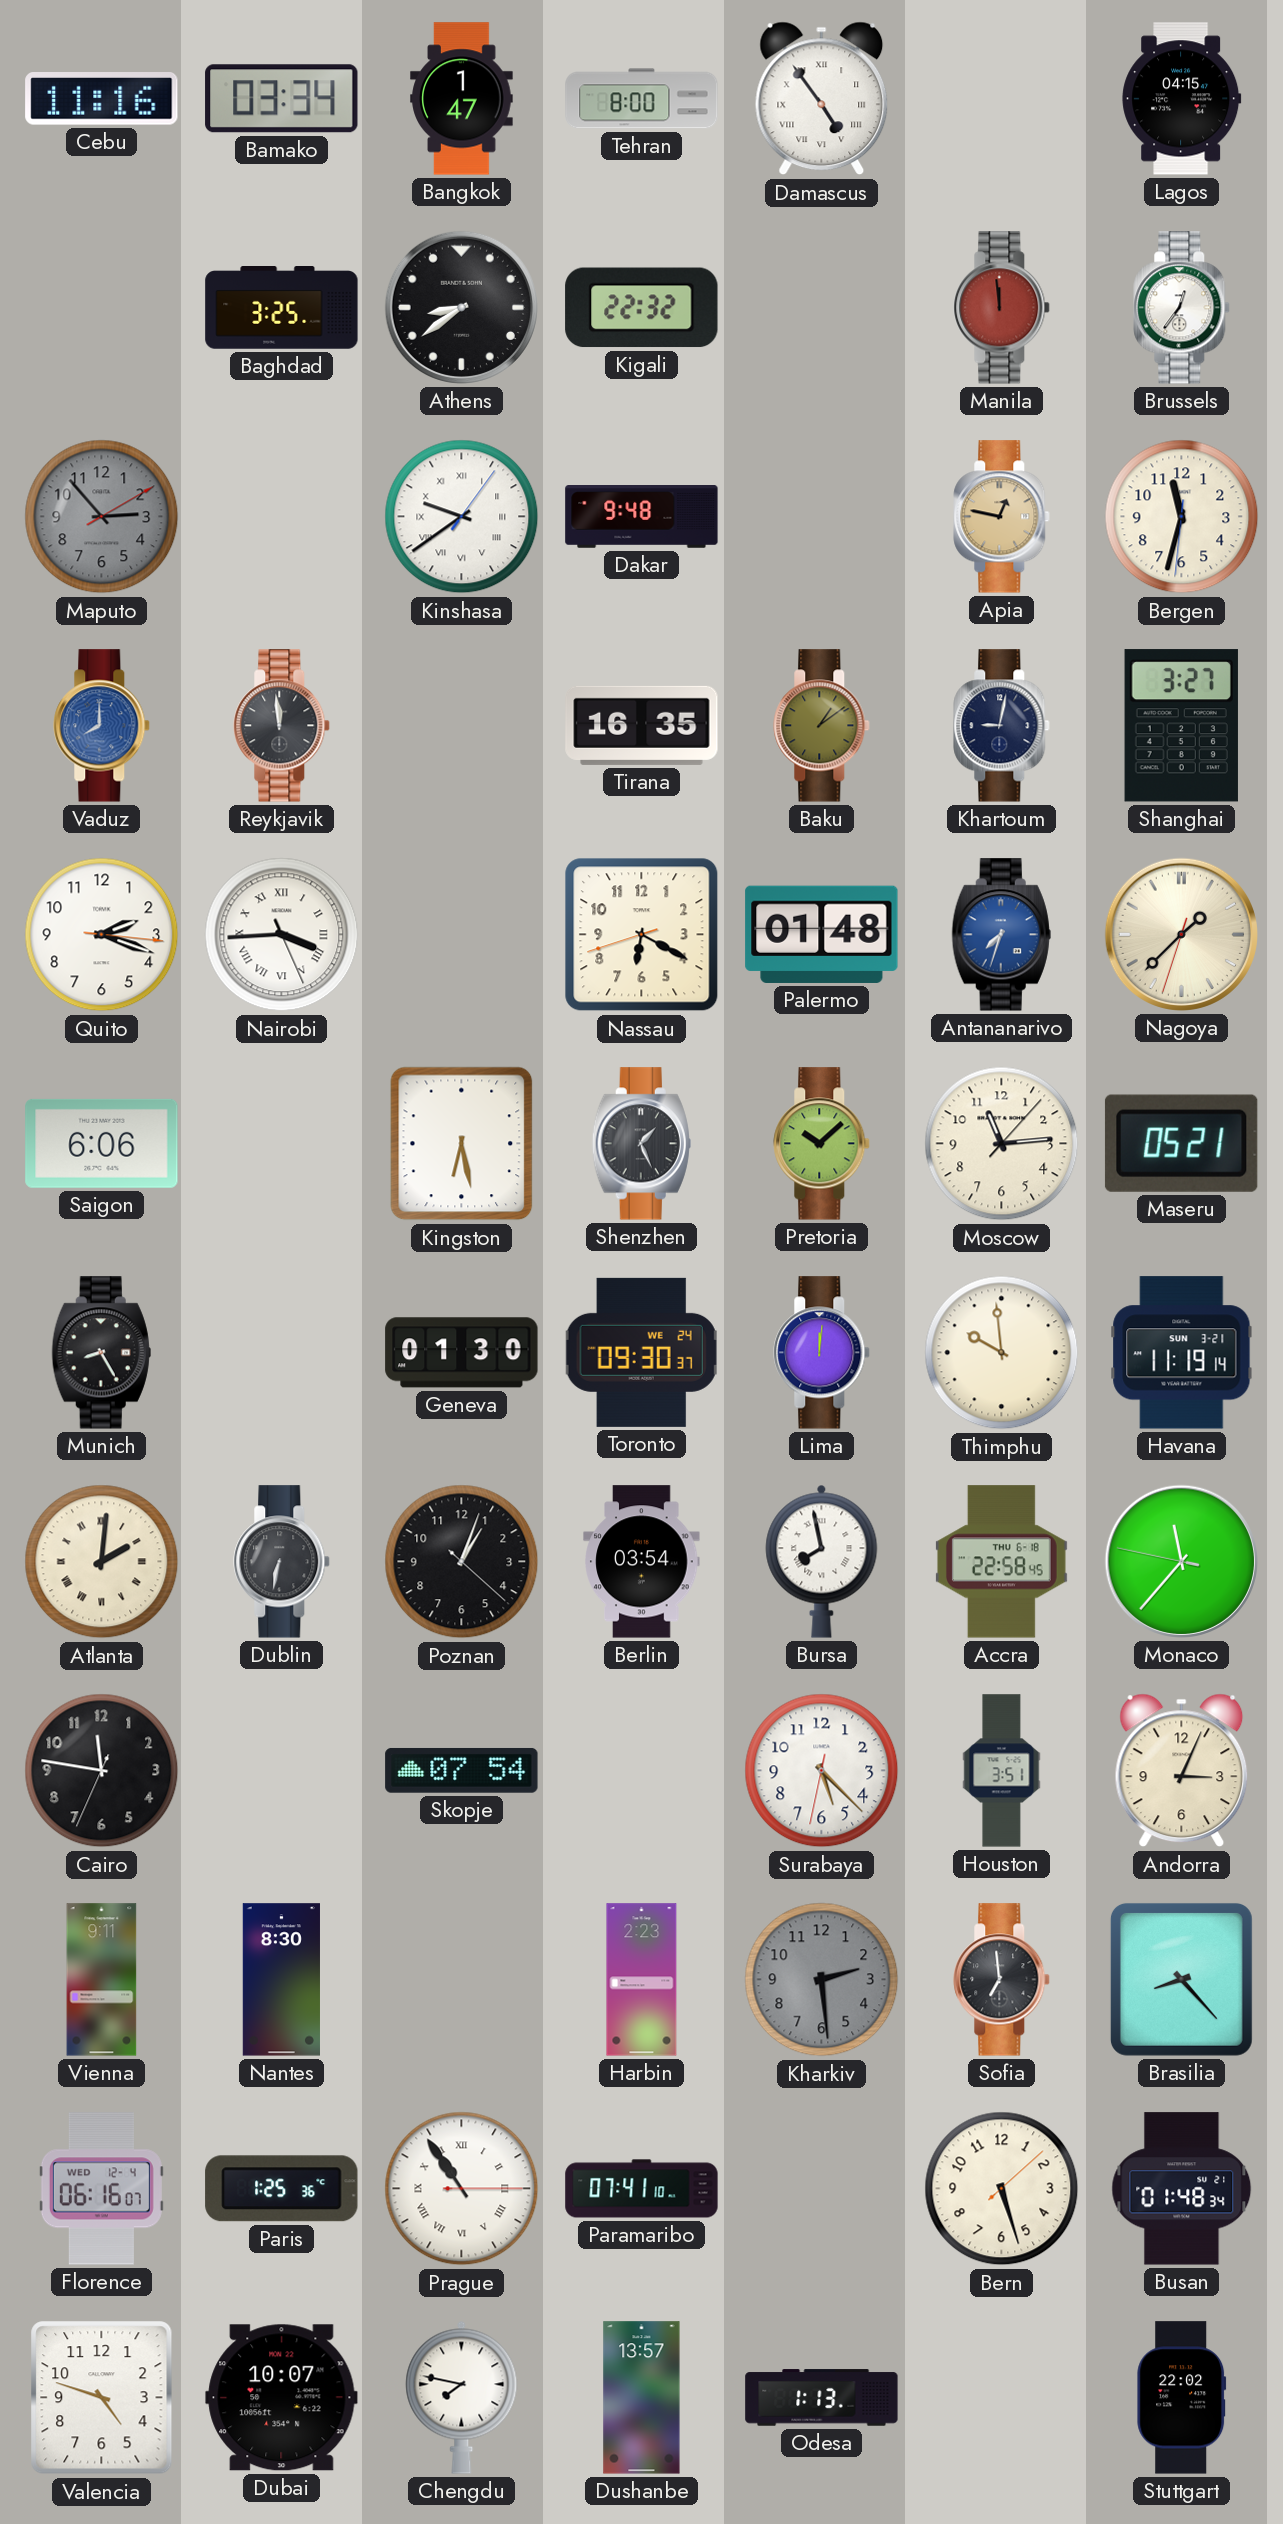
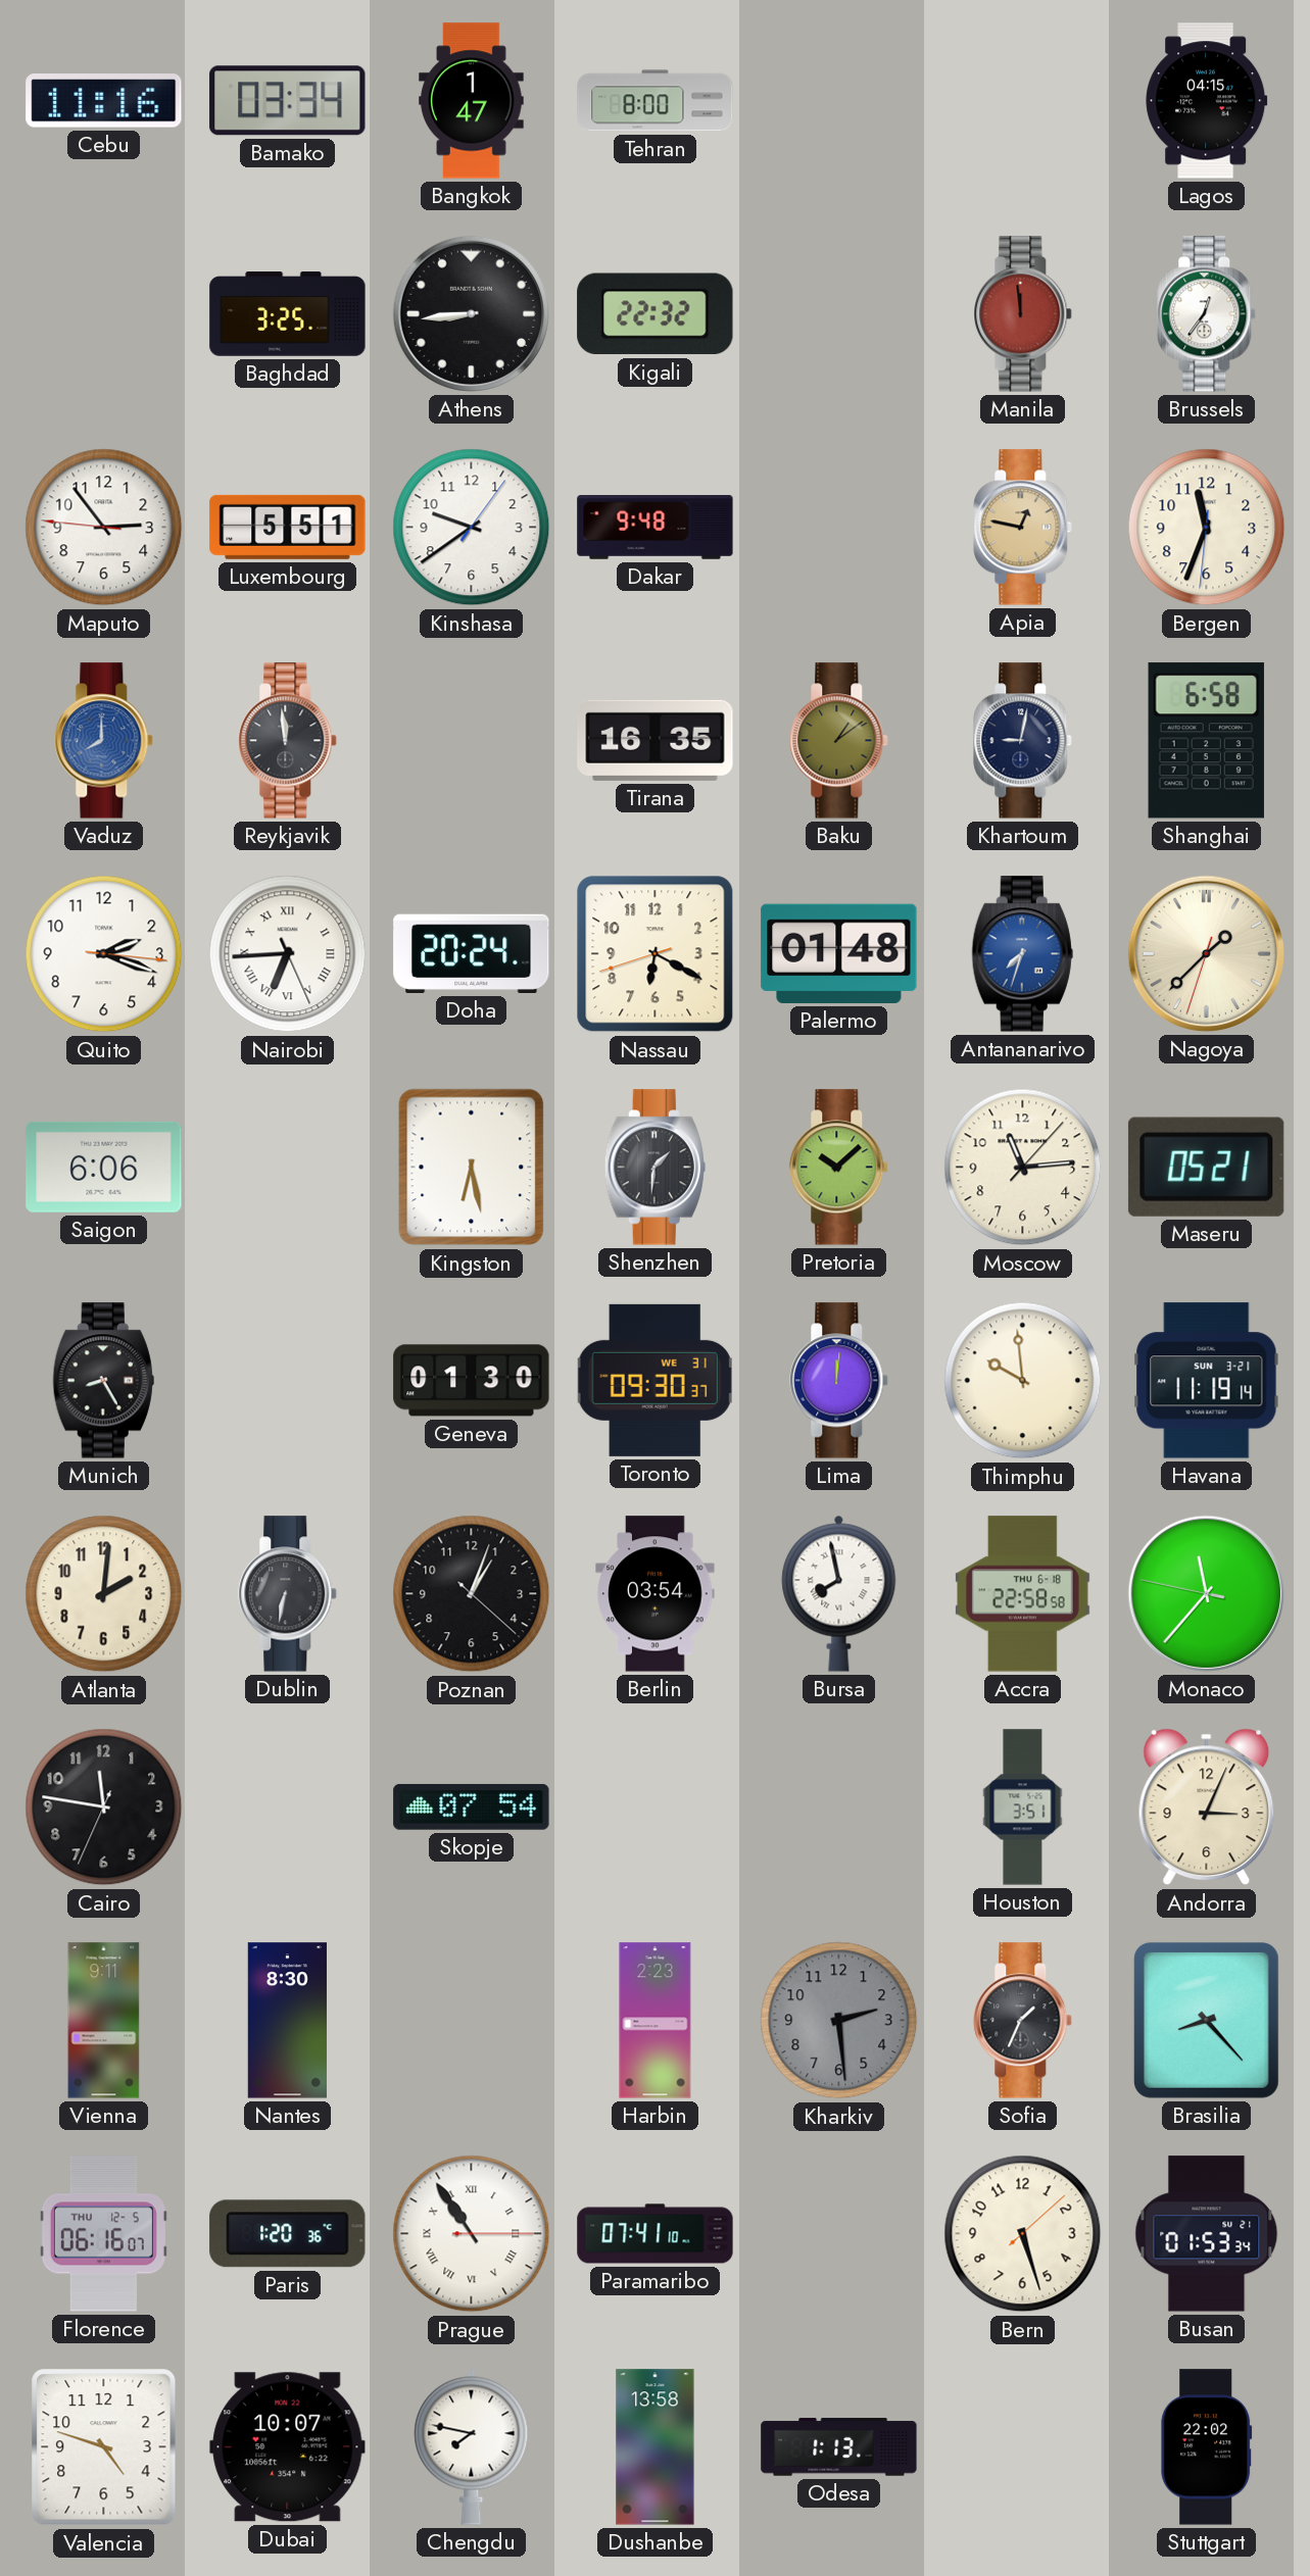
Damascus: 4:54 -> none (822, 99)
Athens: 8:39 -> 8:44 (471, 313)
Maputo: 2:53:10 -> 2:53:46 (104, 528)
Maputo dial: grey -> white (104, 528)
Luxembourg: none -> 5:51 (288, 527)
Kinshasa numerals: Roman -> Arabic (472, 528)
Bergen: 11:32 -> 11:33 (1207, 528)
Shanghai: 3:27 -> 6:58 (1206, 741)
Nairobi: 3:44 -> 6:44 (288, 954)
Doha: none -> 20:24 (472, 953)
Shenzhen: 1:26 -> 1:31 (654, 1168)
Toronto date: WE 24 -> WE 31 (654, 1380)
Atlanta numerals: Roman -> Arabic (104, 1594)
Accra: 22:58:45 -> 22:58:58 (1022, 1594)
Surabaya: 5:22 -> none (822, 1771)
Sofia: 6:59 -> 1:34 (1023, 2021)
Florence date: WED 12-4 -> THU 12-5 (103, 2234)
Paris: 1:25 -> 1:20 (288, 2234)
Busan: 01:48 -> 01:53 (1207, 2234)
Dushanbe: 13:57 -> 13:58 (656, 2447)
